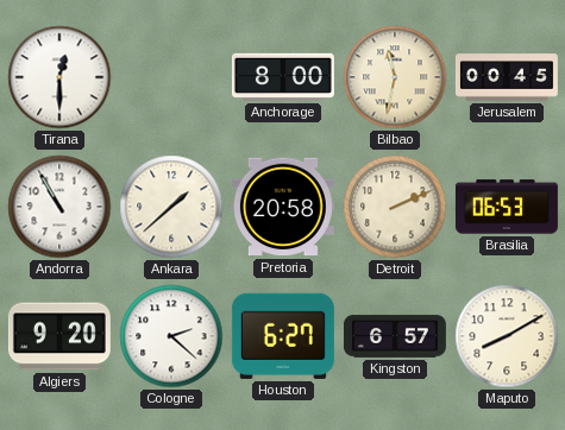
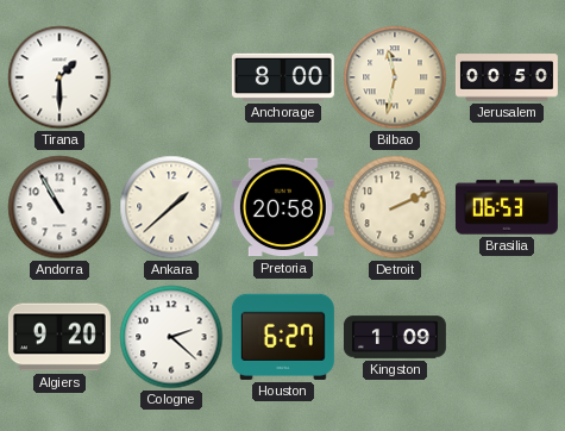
Tirana: 12:30 -> 1:30 (59, 77)
Jerusalem: 00:45 -> 00:50 (507, 77)
Kingston: 6:57 -> 1:09 (395, 337)
Maputo: 8:10 -> none (507, 336)
